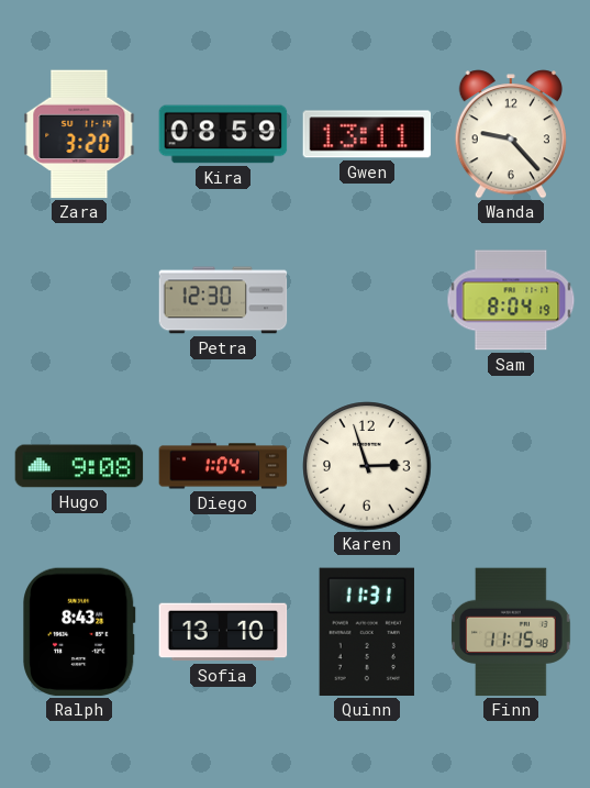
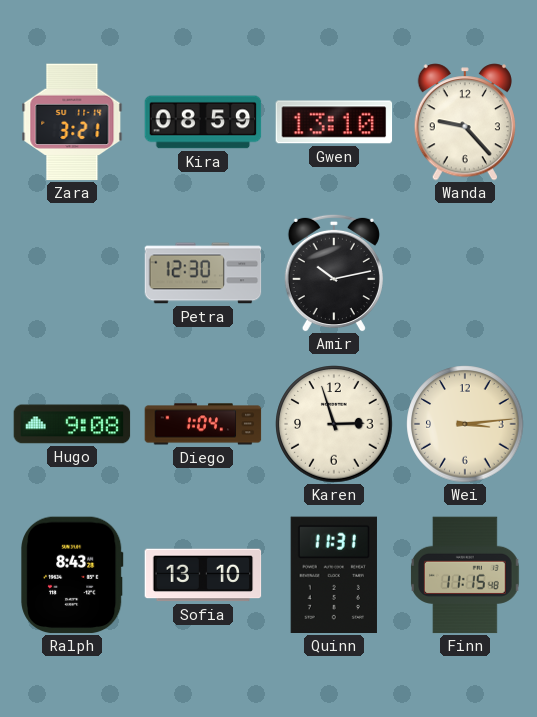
Zara: 3:20 -> 3:21 (72, 122)
Gwen: 13:11 -> 13:10 (334, 122)
Amir: none -> 10:13 (334, 273)
Sam: 8:04 -> none (511, 300)
Wei: none -> 3:14 (465, 424)
